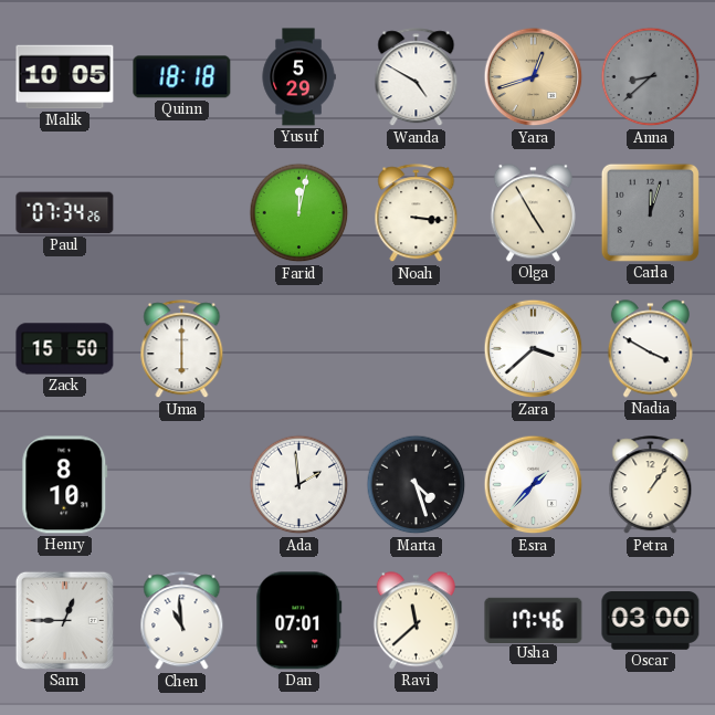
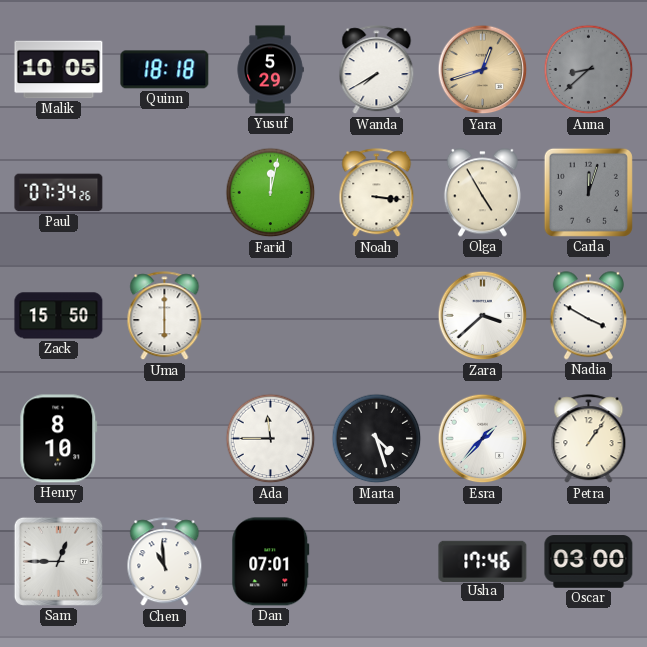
Wanda: 4:50 -> 7:40 (377, 70)
Ada: 1:59 -> 11:45 (271, 439)
Ravi: 11:38 -> none (416, 621)
